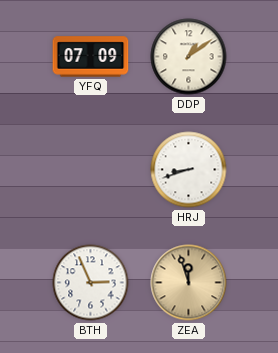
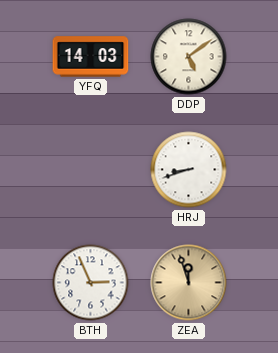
YFQ: 07:09 -> 14:03 (91, 57)
DDP: 1:09 -> 5:09 (189, 57)
